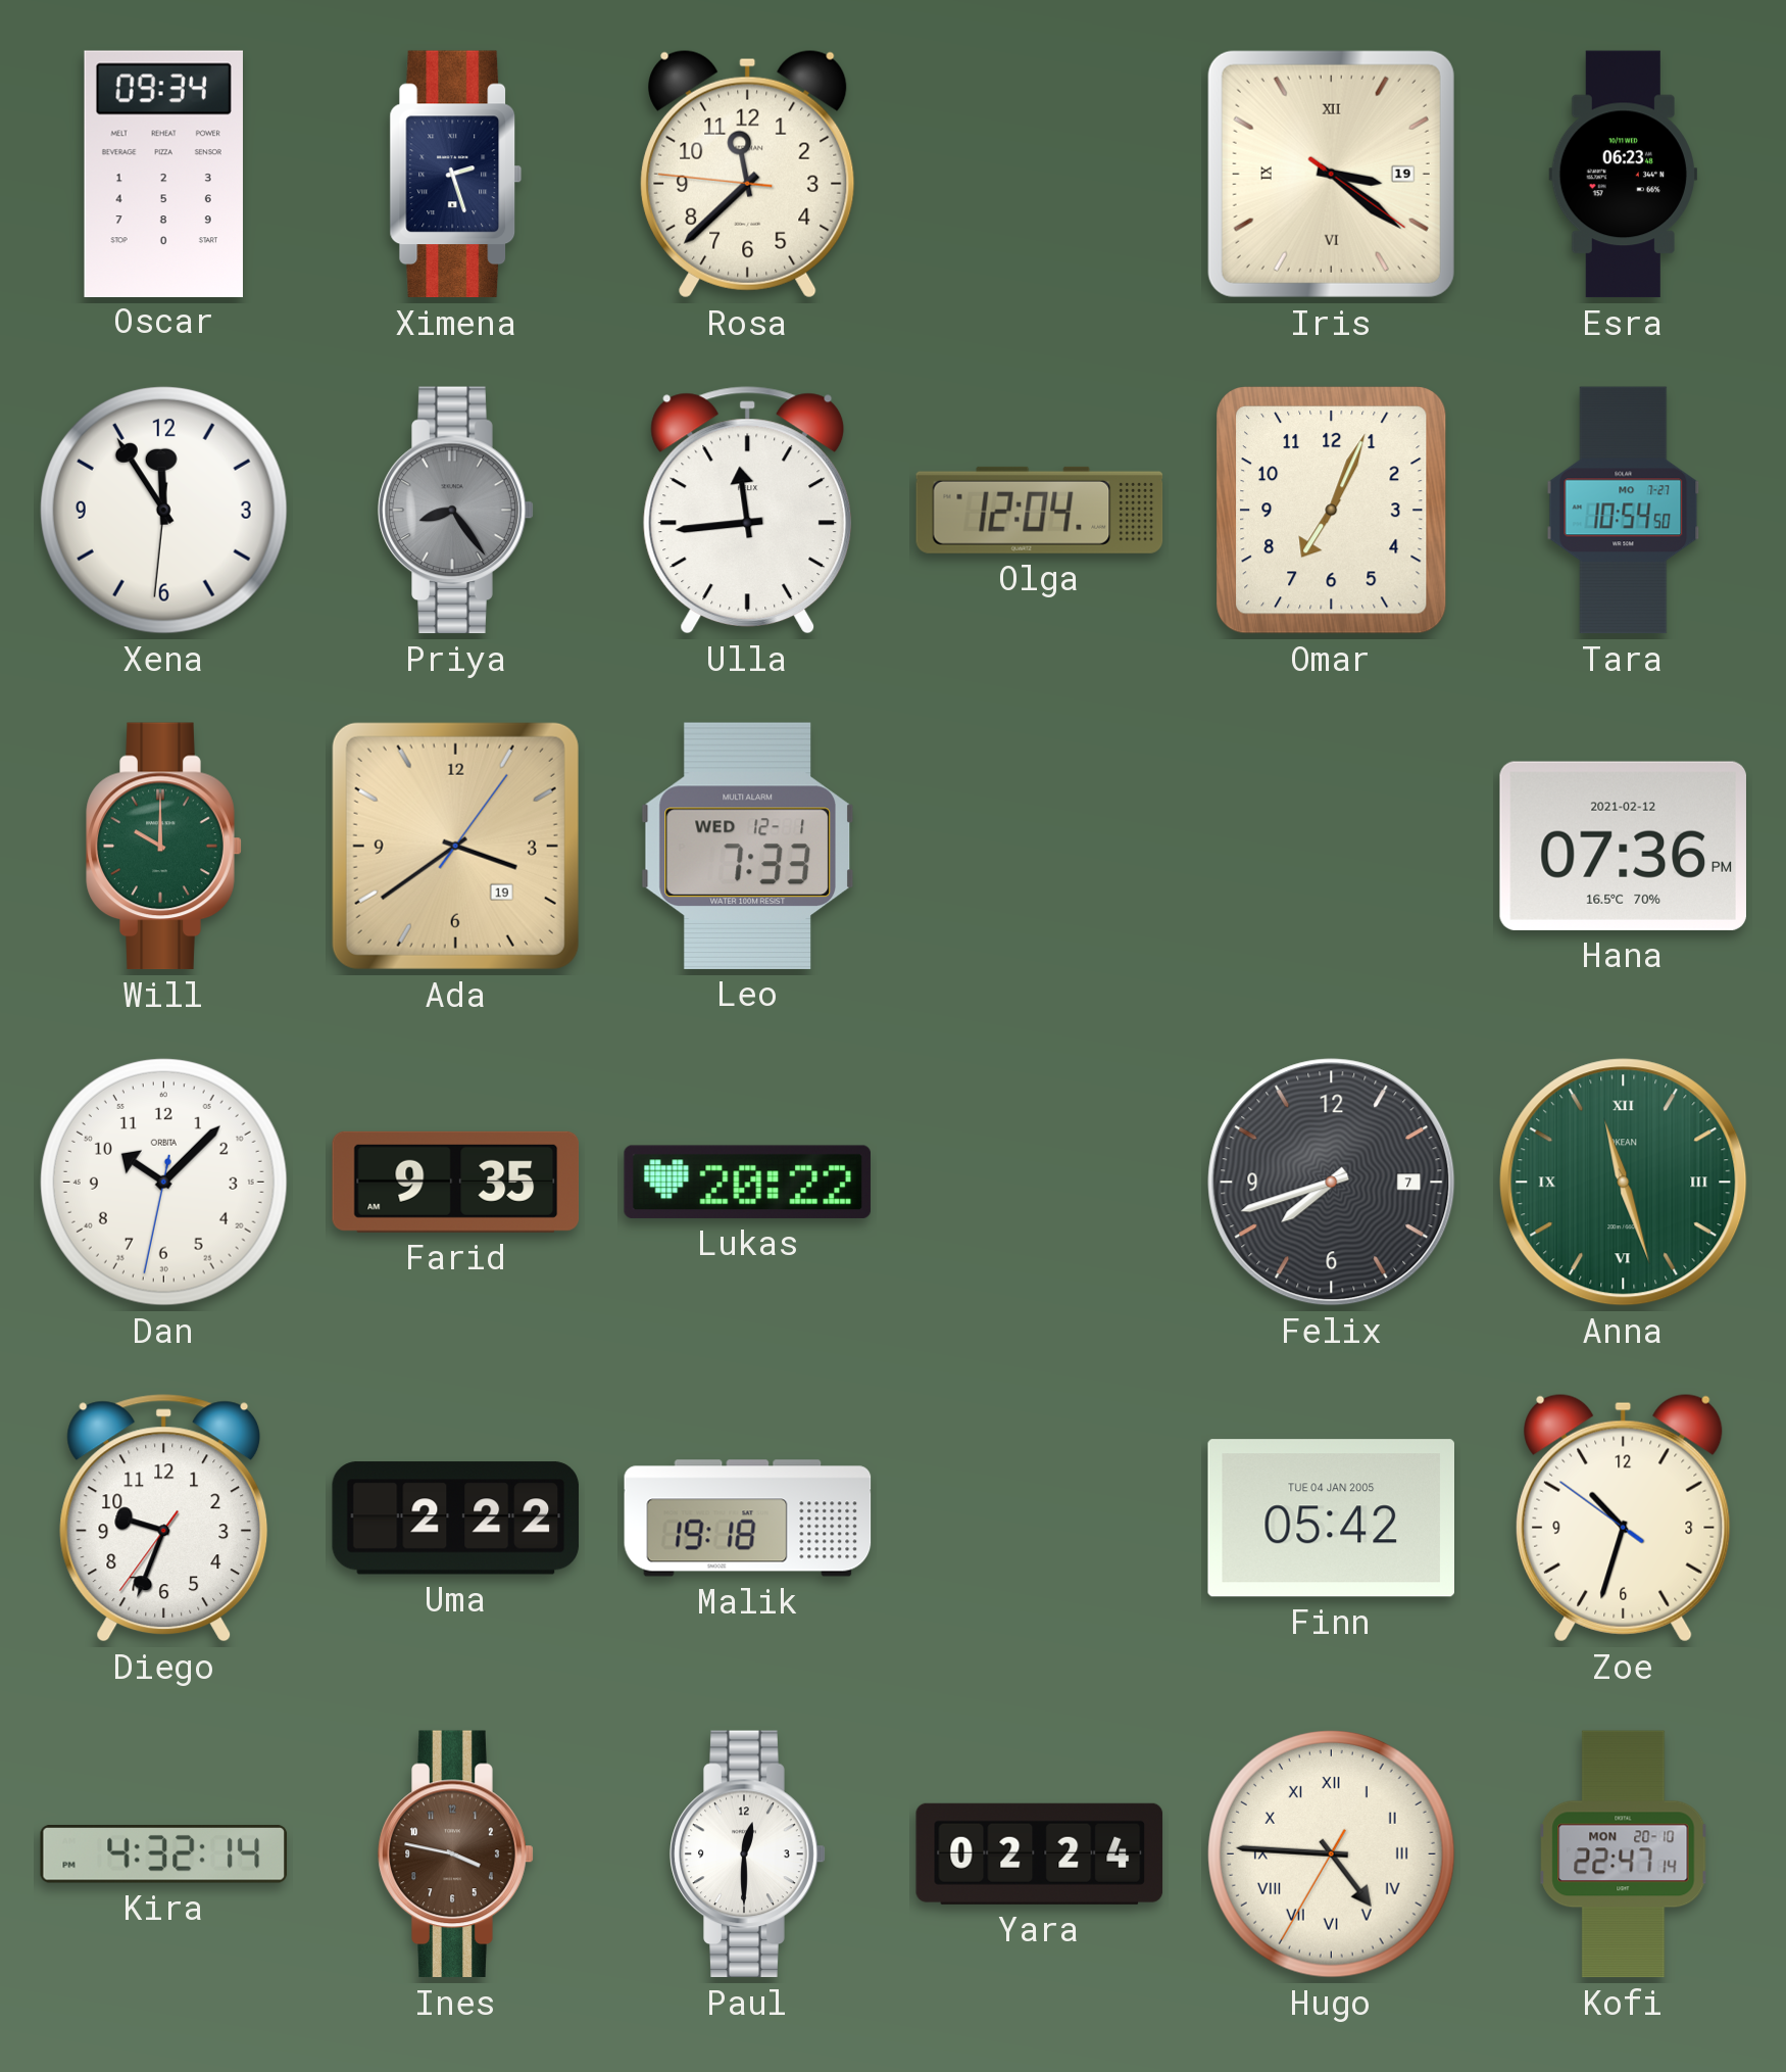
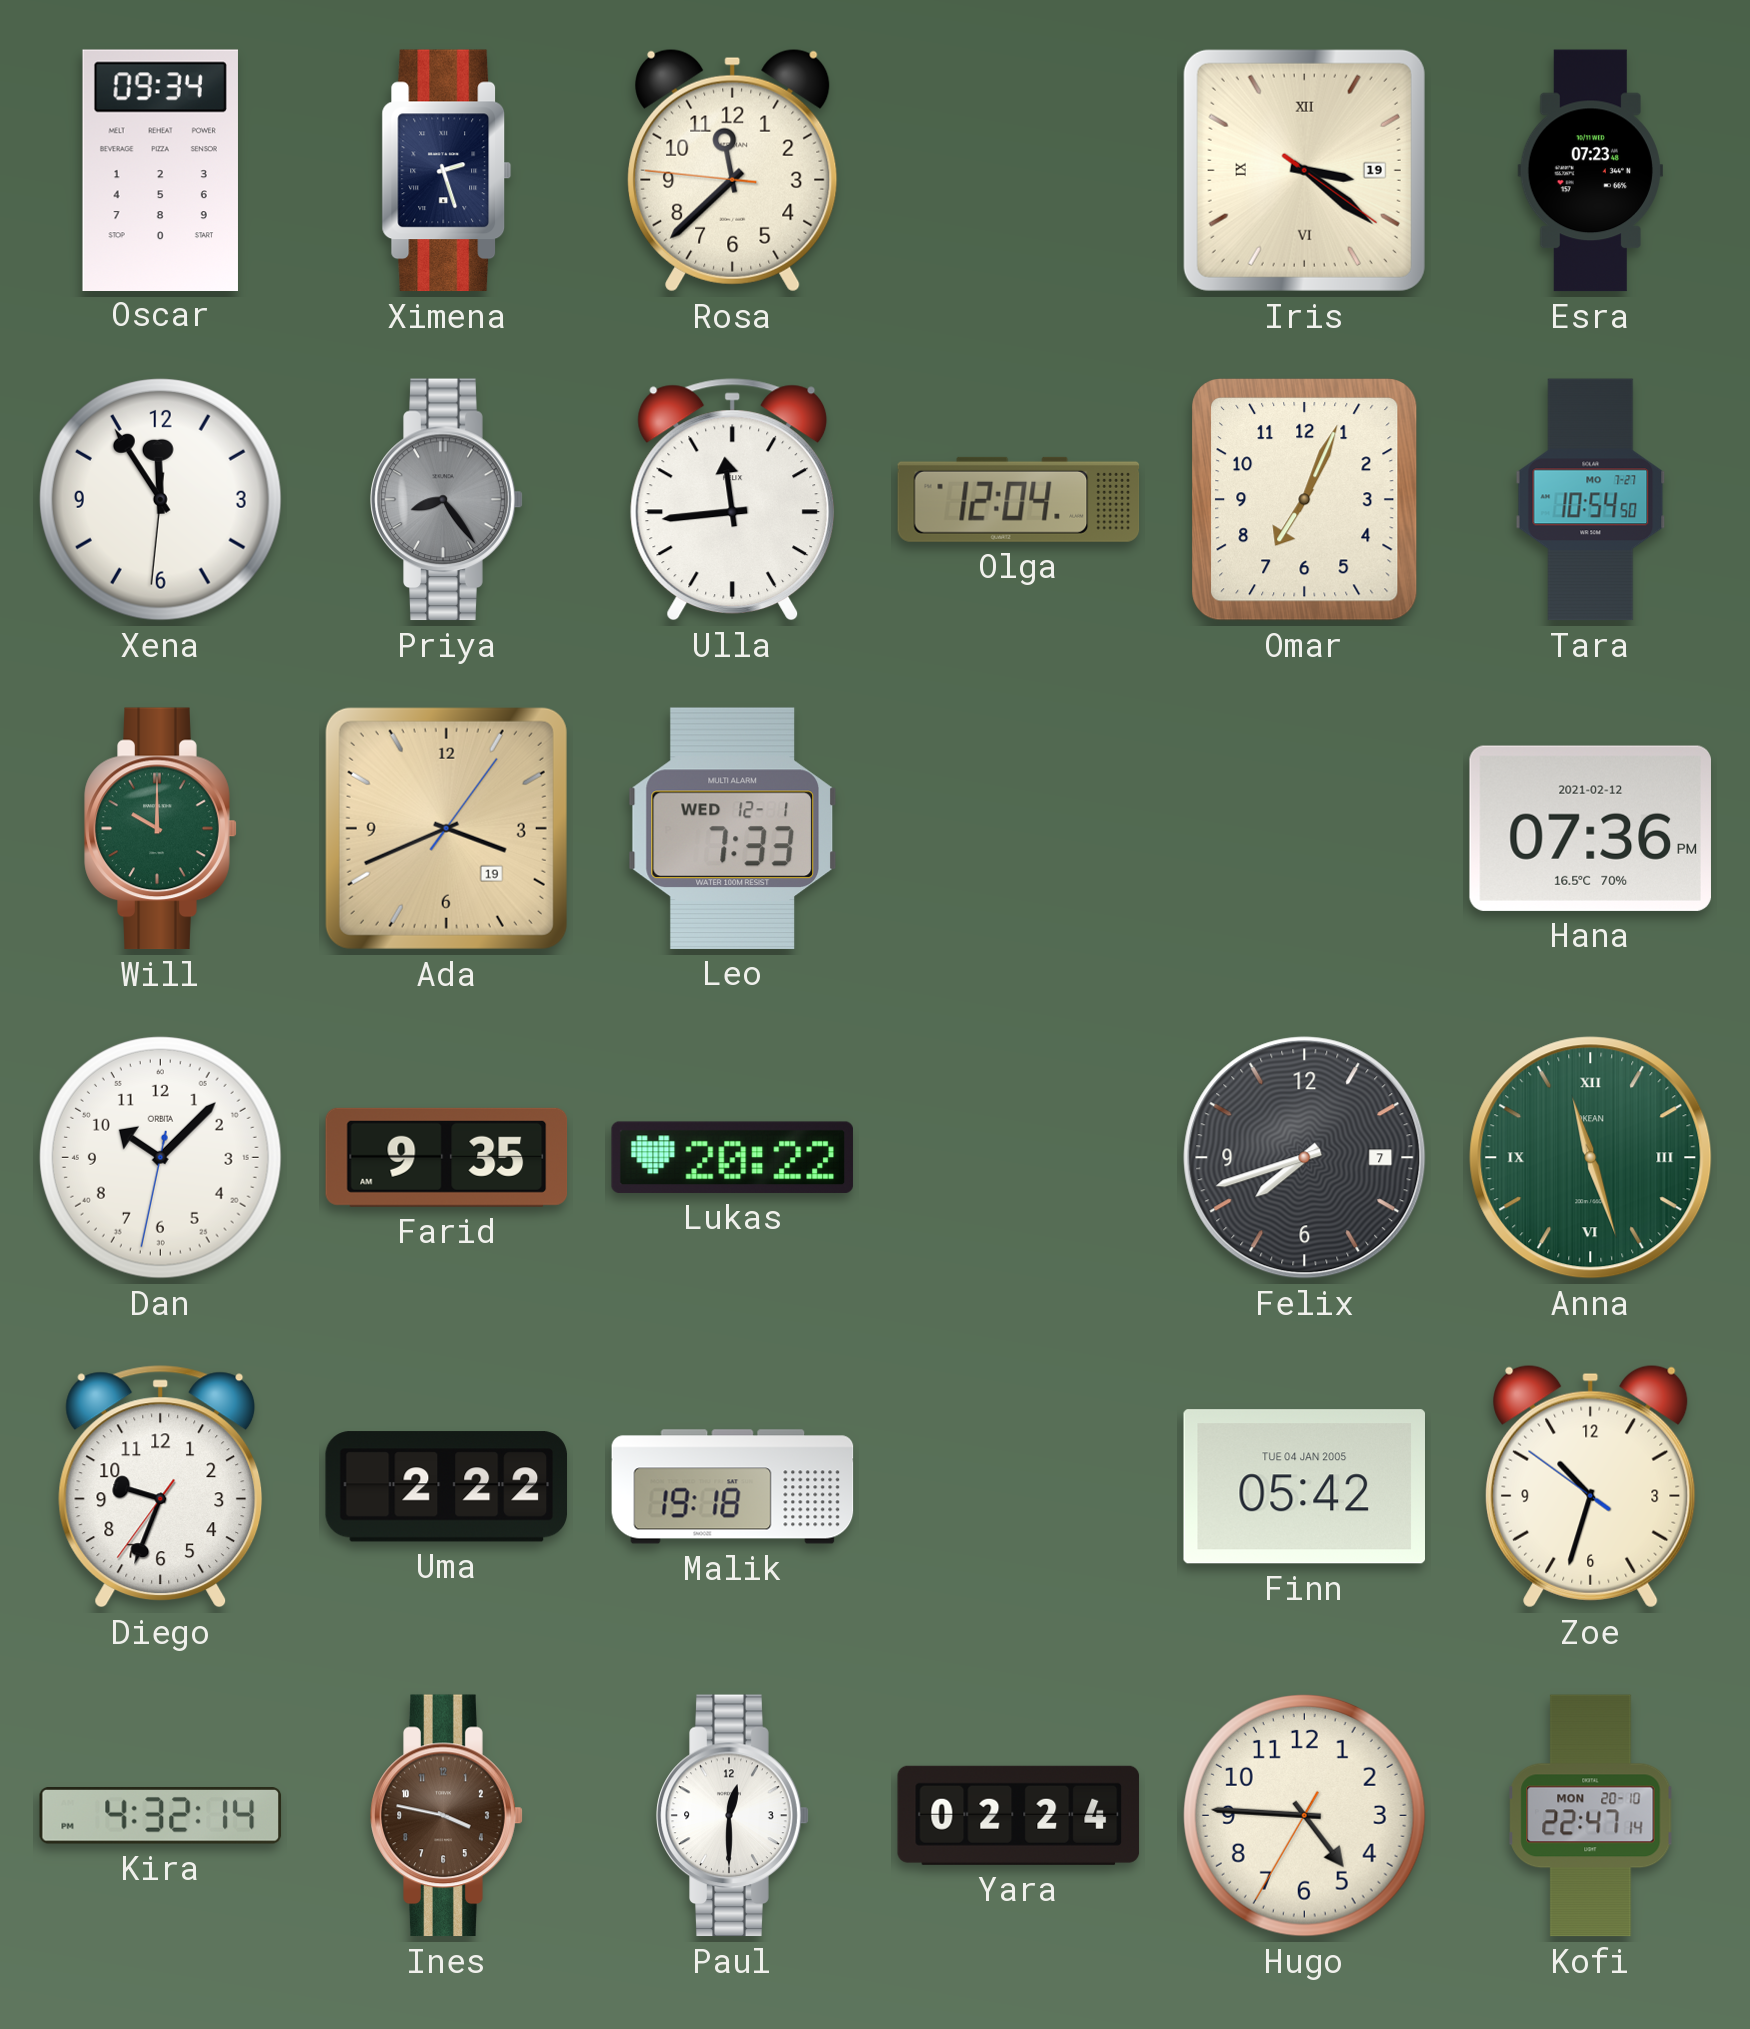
Esra: 06:23 -> 07:23 (1590, 171)
Ada: 3:39 -> 3:41 (446, 828)
Hugo numerals: Roman -> Arabic (1304, 1815)
